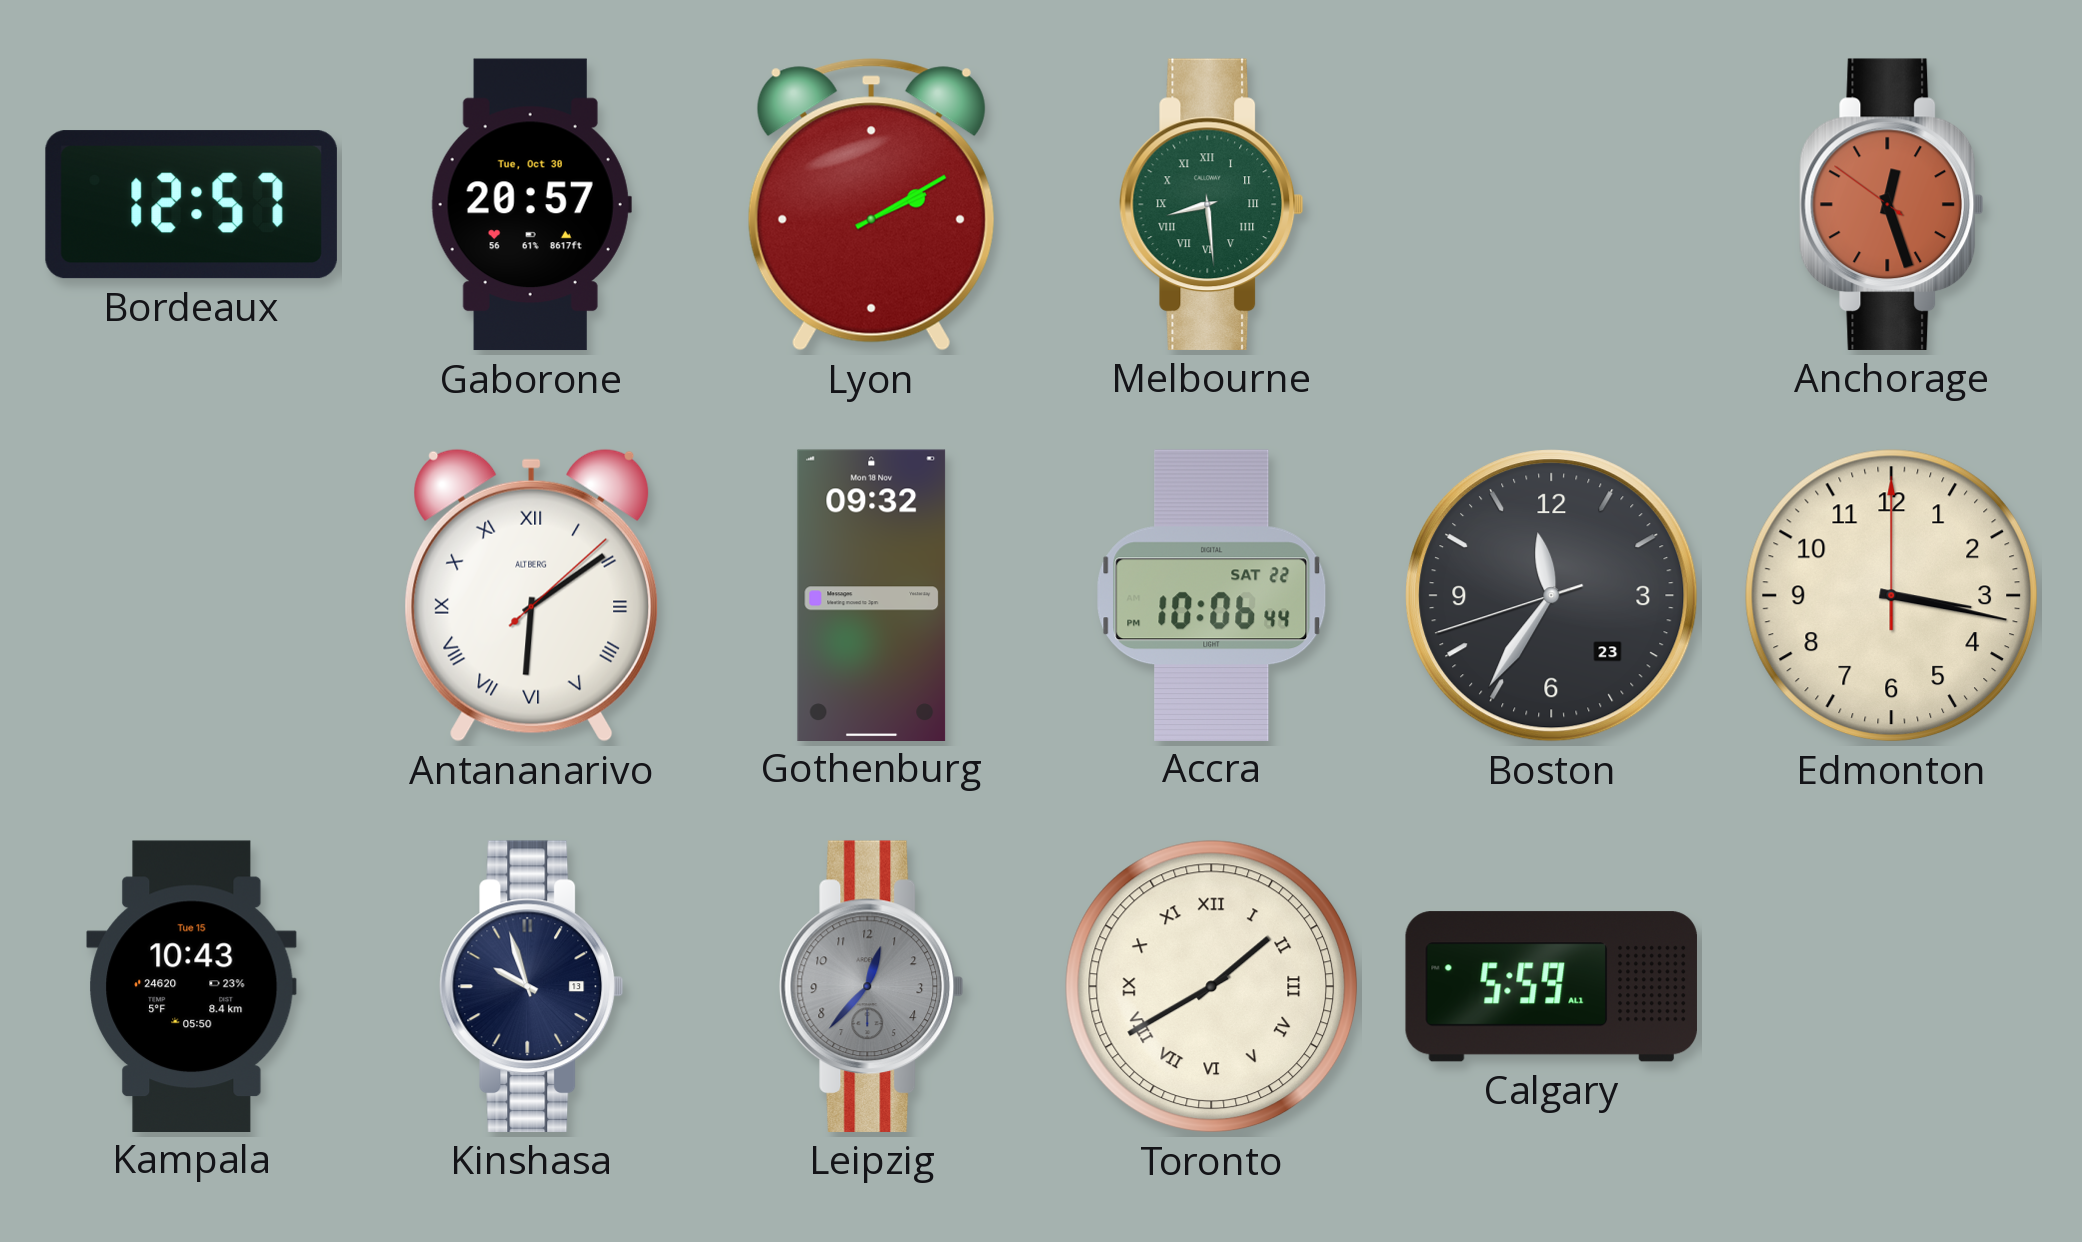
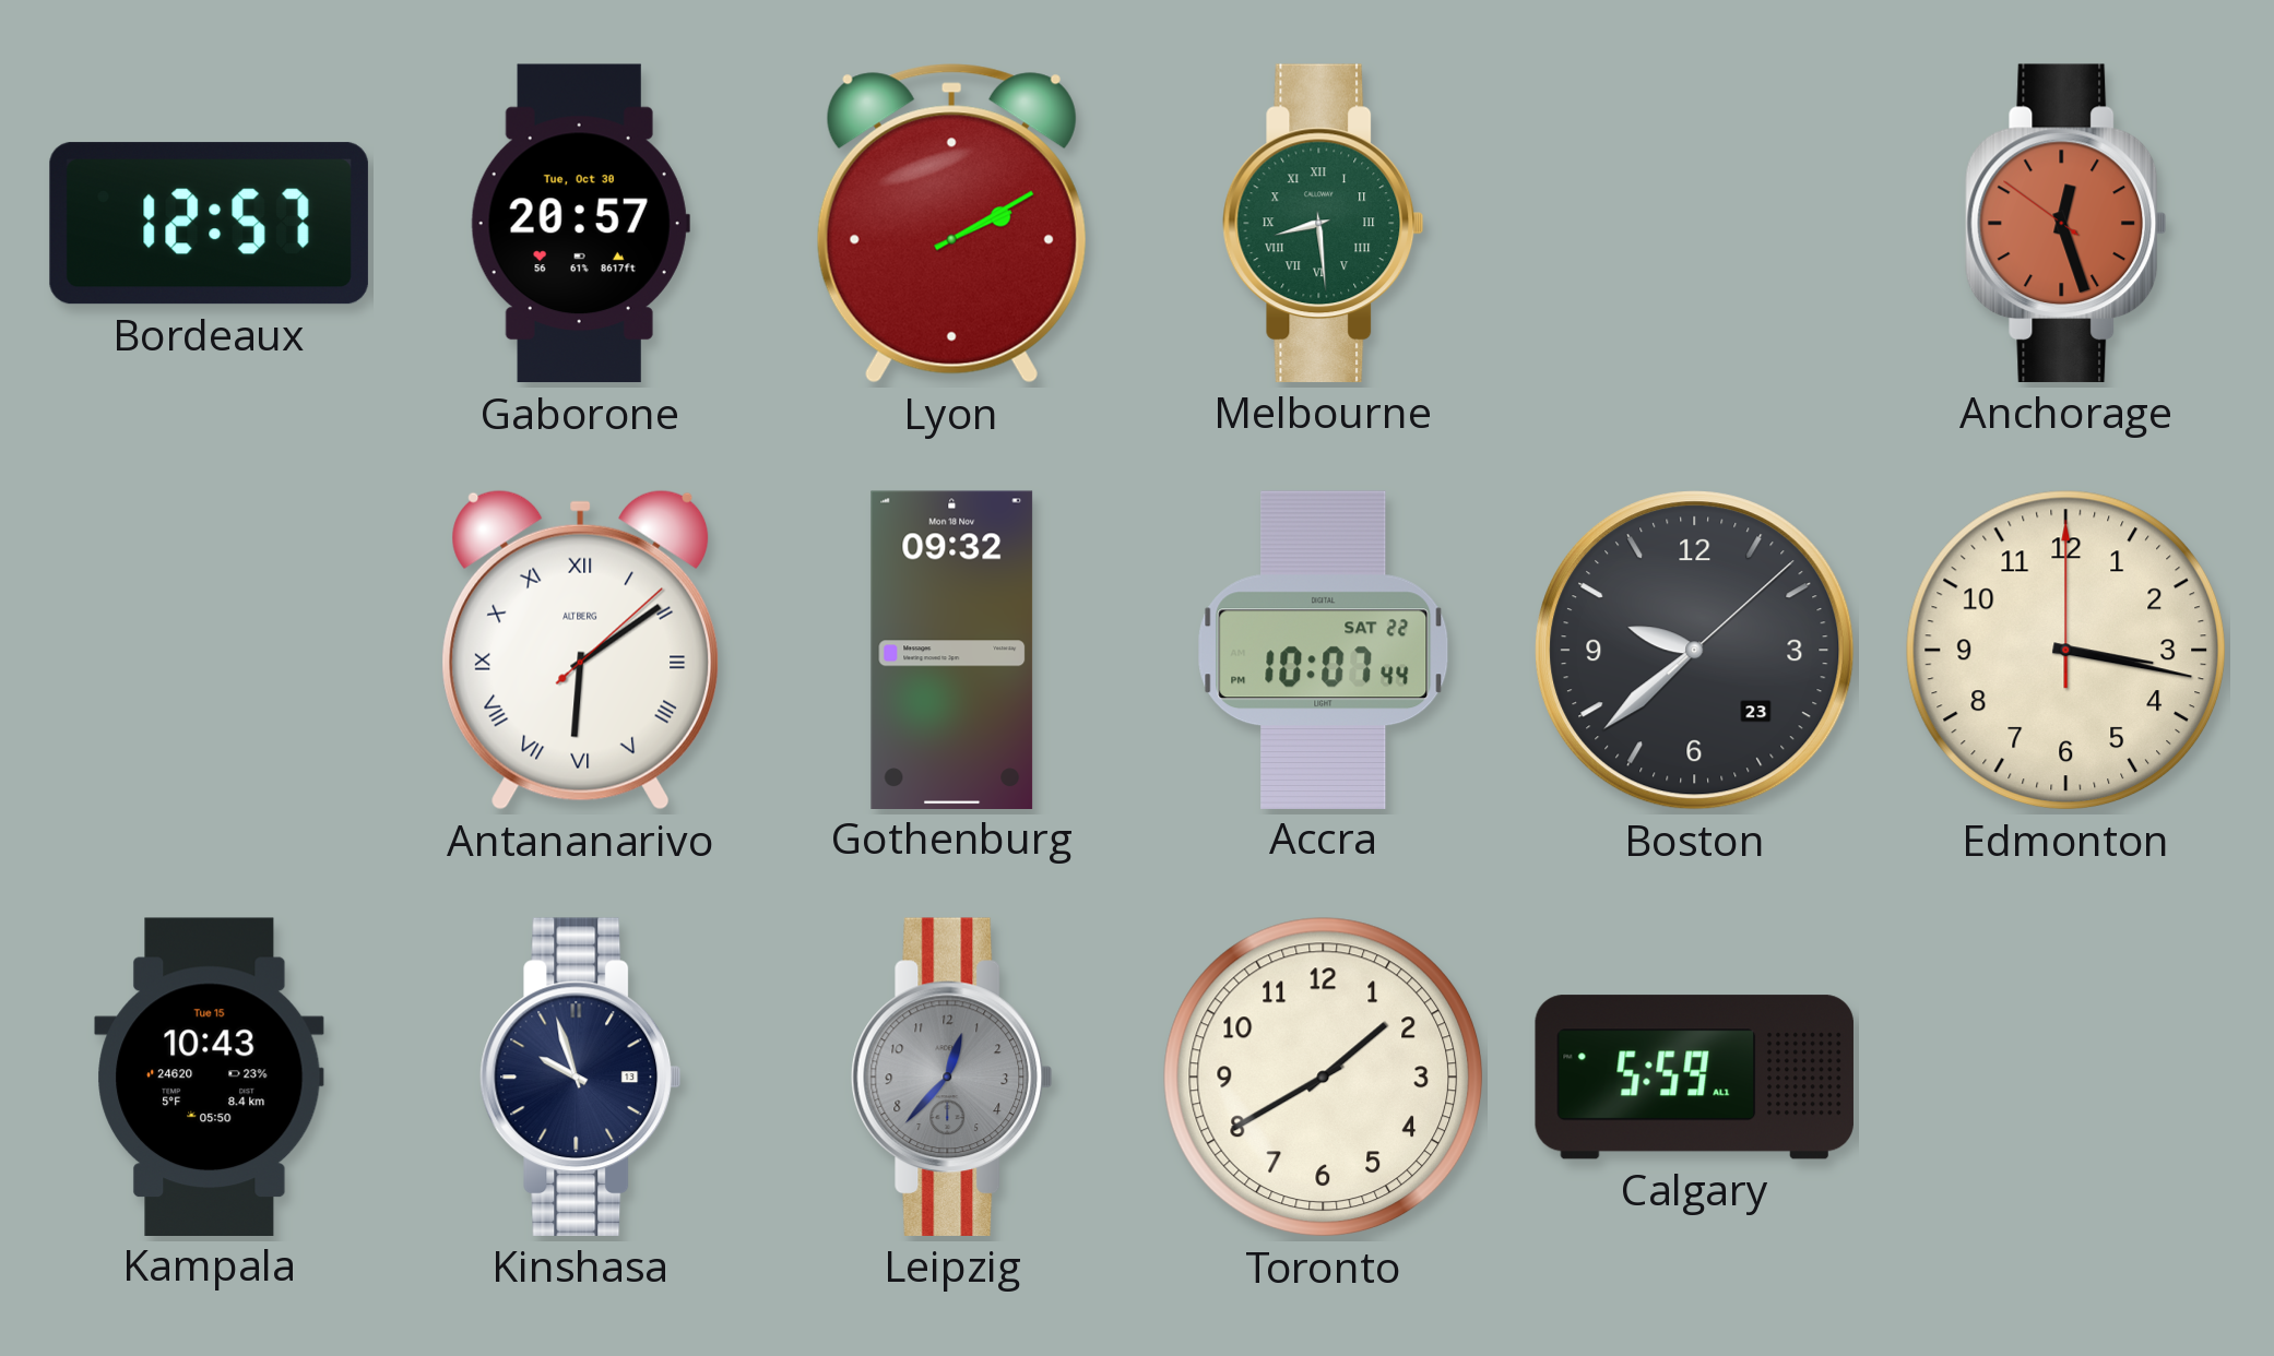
Accra: 10:06 -> 10:07 (1324, 650)
Boston: 11:35 -> 9:38 (1695, 651)
Toronto numerals: Roman -> Arabic (1324, 1078)
